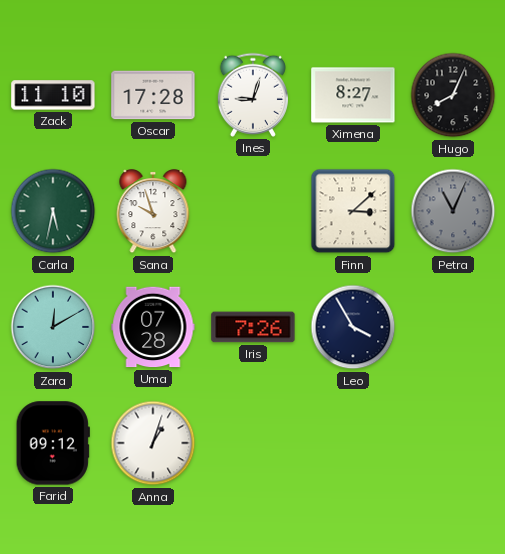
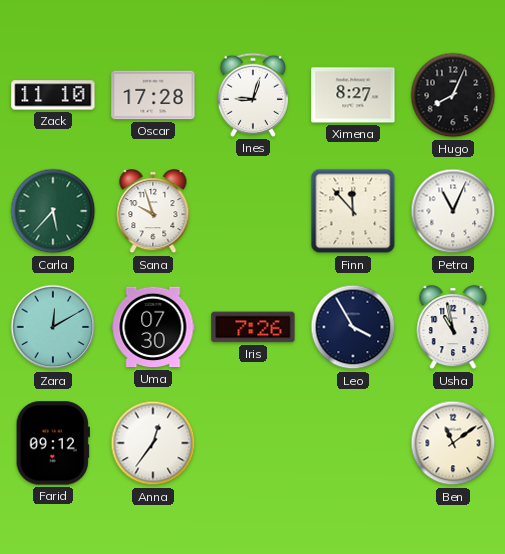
Carla: 5:32 -> 5:37 (53, 211)
Finn: 3:08 -> 11:53 (353, 211)
Petra dial: grey -> white (453, 211)
Uma: 07:28 -> 07:30 (153, 327)
Usha: none -> 10:58 (453, 328)
Anna: 1:03 -> 12:36 (153, 443)
Ben: none -> 11:09 (453, 443)
